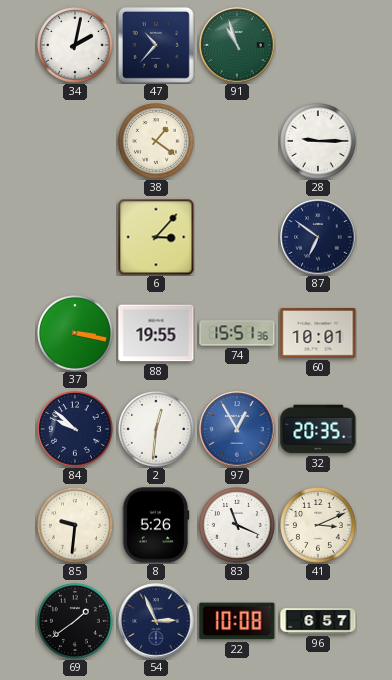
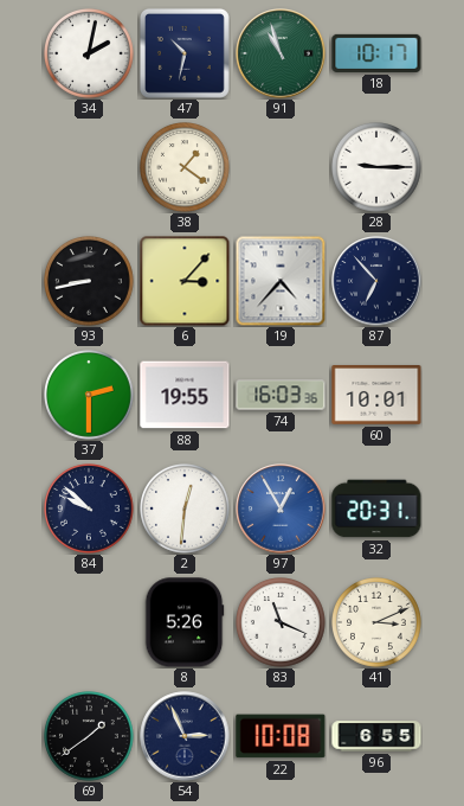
47: 10:37 -> 10:32 (185, 53)
18: none -> 10:17 (376, 53)
93: none -> 8:43 (90, 282)
19: none -> 4:37 (281, 281)
87: 6:51 -> 6:53 (376, 281)
37: 3:17 -> 2:30 (90, 396)
74: 15:51 -> 16:03 (281, 395)
32: 20:35 -> 20:31 (376, 508)
85: 9:31 -> none (76, 526)
96: 6:57 -> 6:55 (376, 736)
